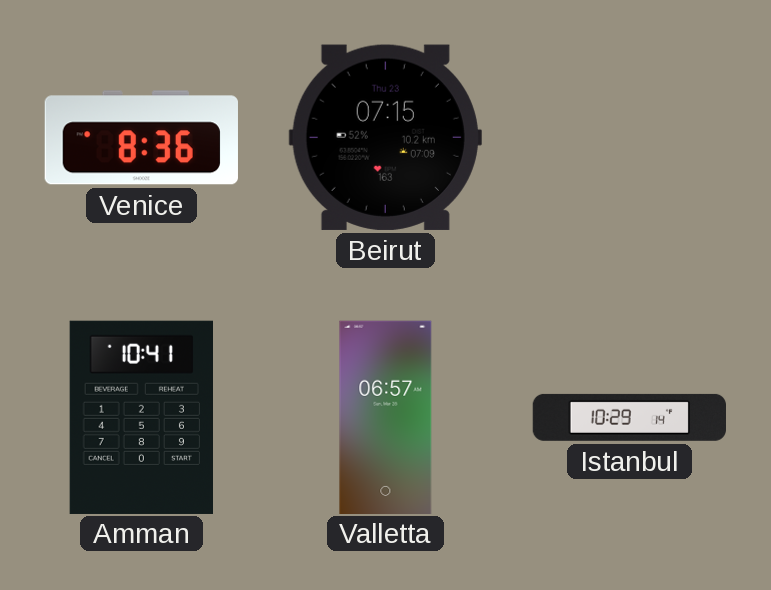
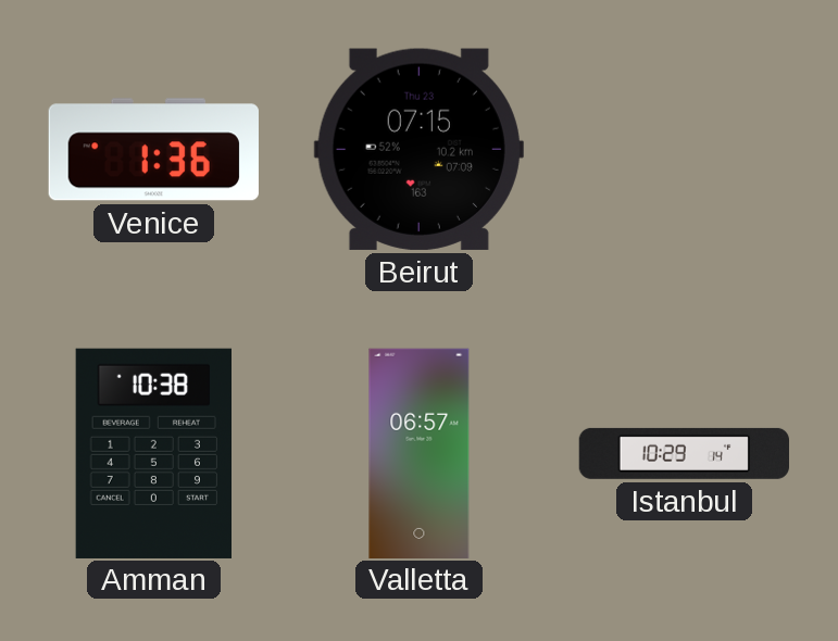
Venice: 8:36 -> 1:36 (153, 150)
Amman: 10:41 -> 10:38 (153, 453)
